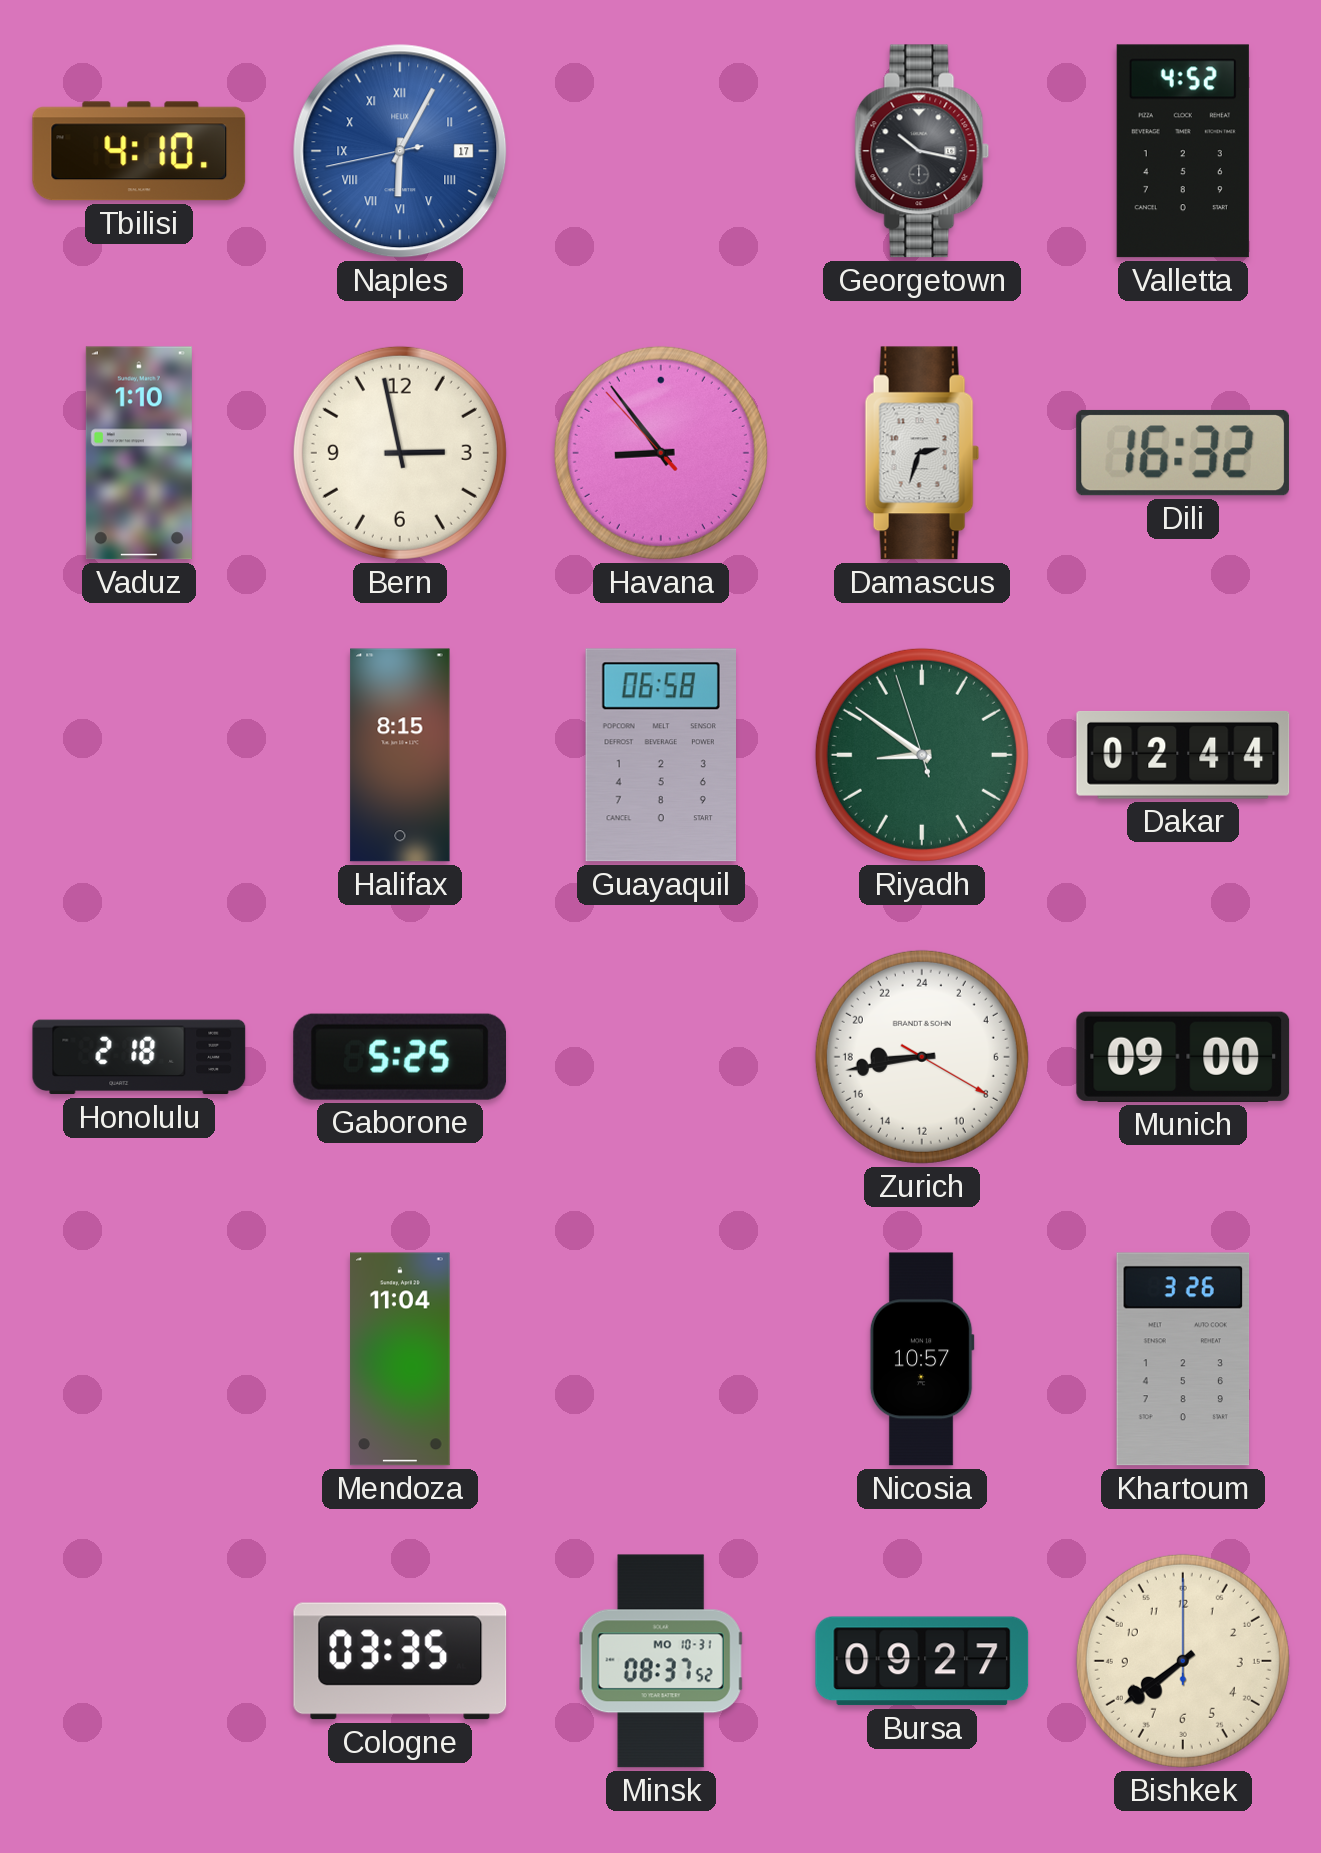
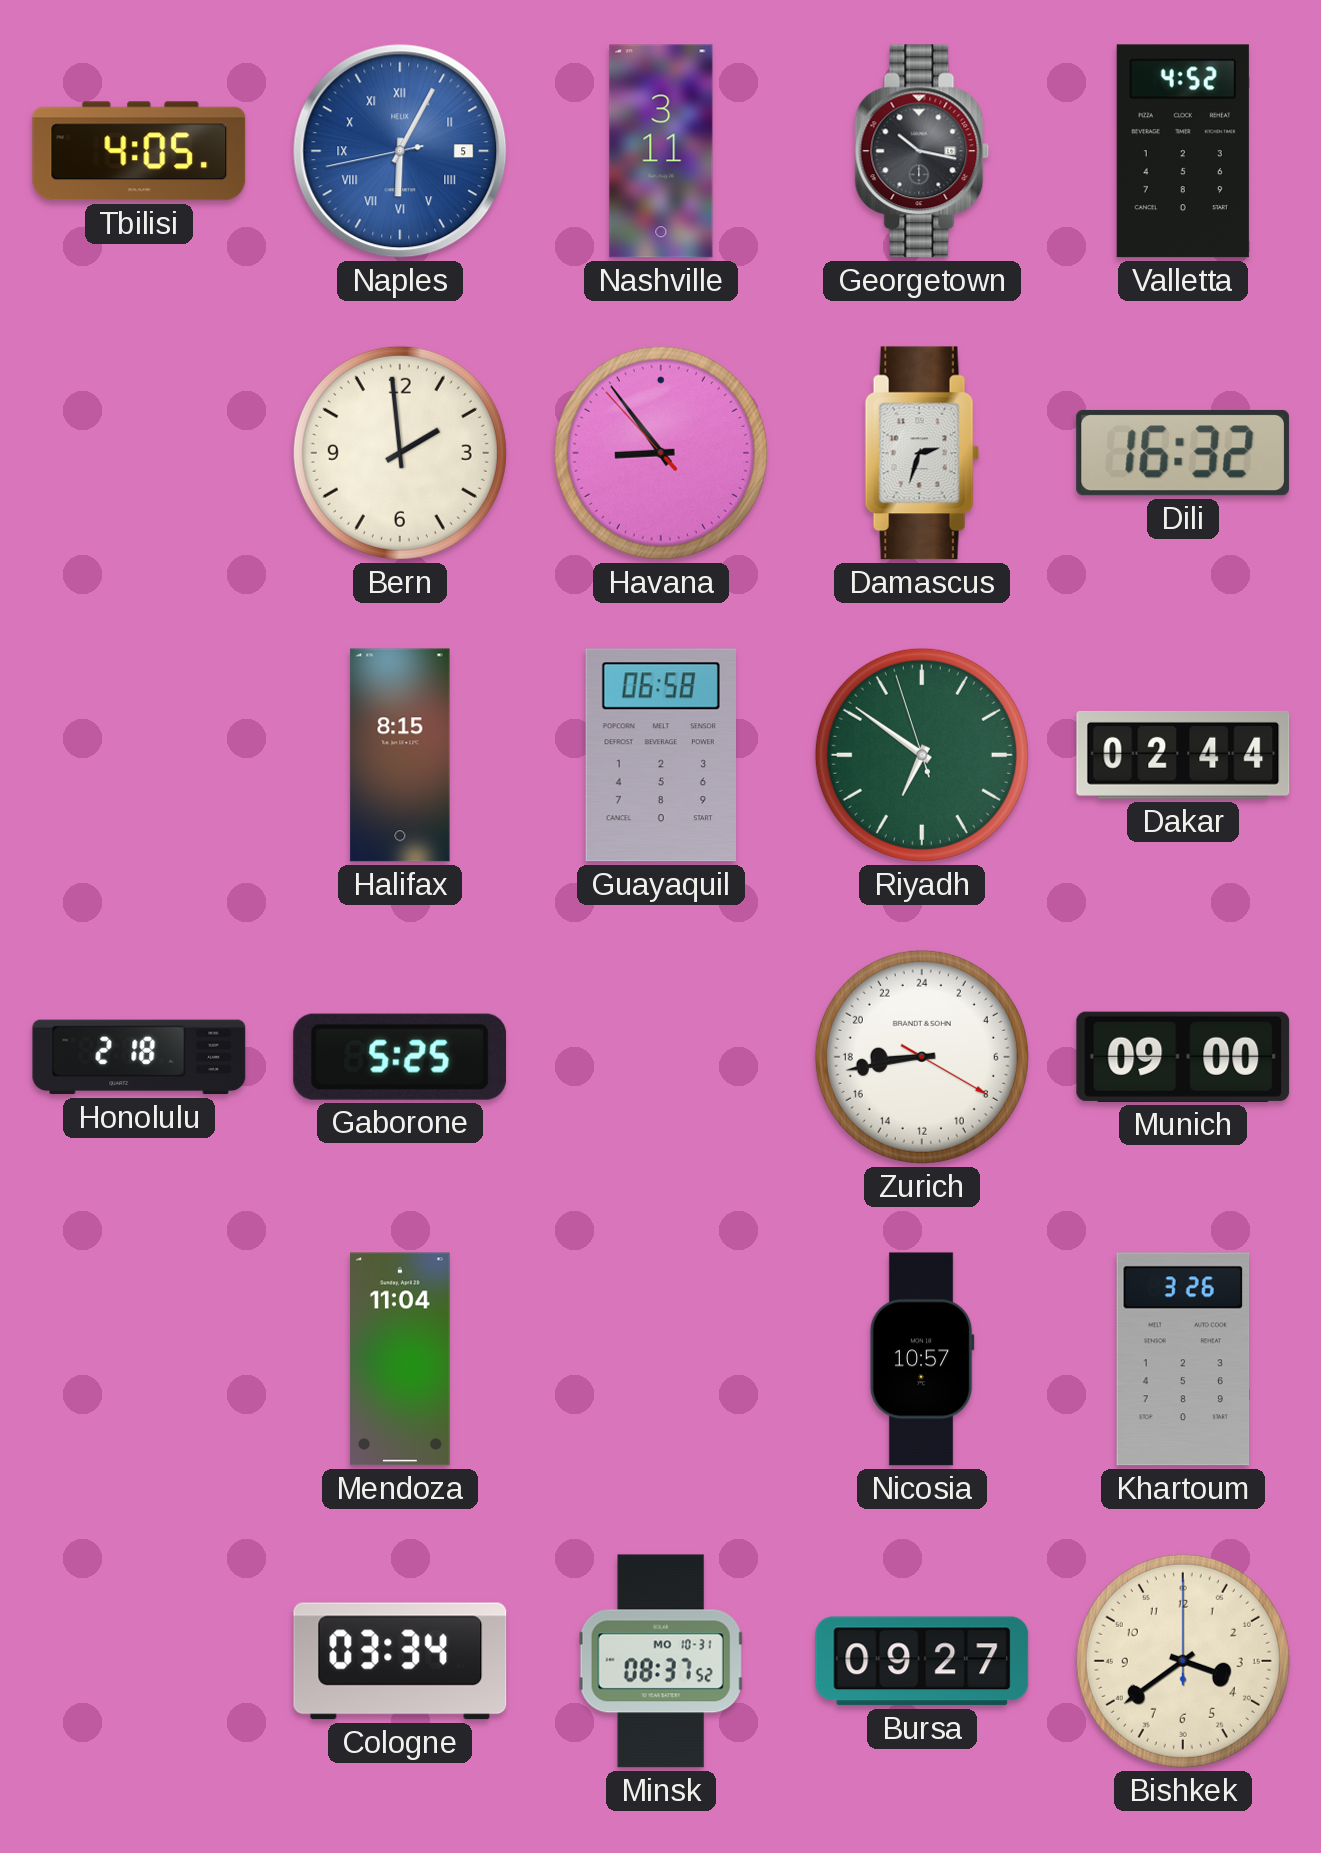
Tbilisi: 4:10 -> 4:05 (139, 151)
Naples date: 17 -> 5 (400, 151)
Nashville: none -> 3:11 (661, 151)
Vaduz: 1:10 -> none (139, 453)
Bern: 2:58 -> 1:59 (400, 453)
Riyadh: 8:50 -> 6:50 (922, 755)
Cologne: 03:35 -> 03:34 (400, 1661)
Bishkek: 7:39 -> 3:39 (1183, 1661)
